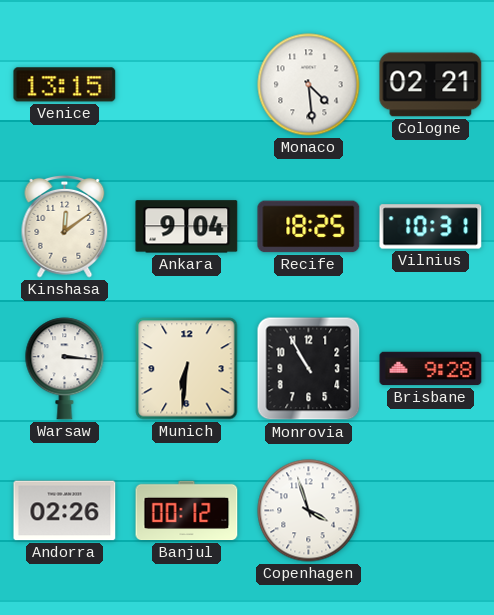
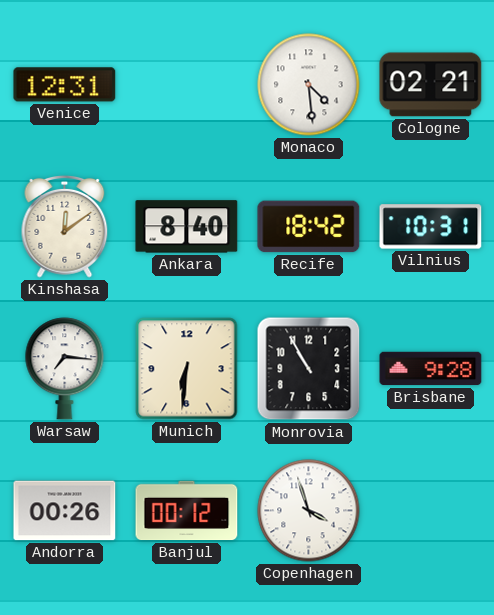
Venice: 13:15 -> 12:31 (65, 85)
Ankara: 9:04 -> 8:40 (187, 227)
Recife: 18:25 -> 18:42 (309, 227)
Warsaw: 3:16 -> 7:16 (65, 369)
Andorra: 02:26 -> 00:26 (65, 511)
